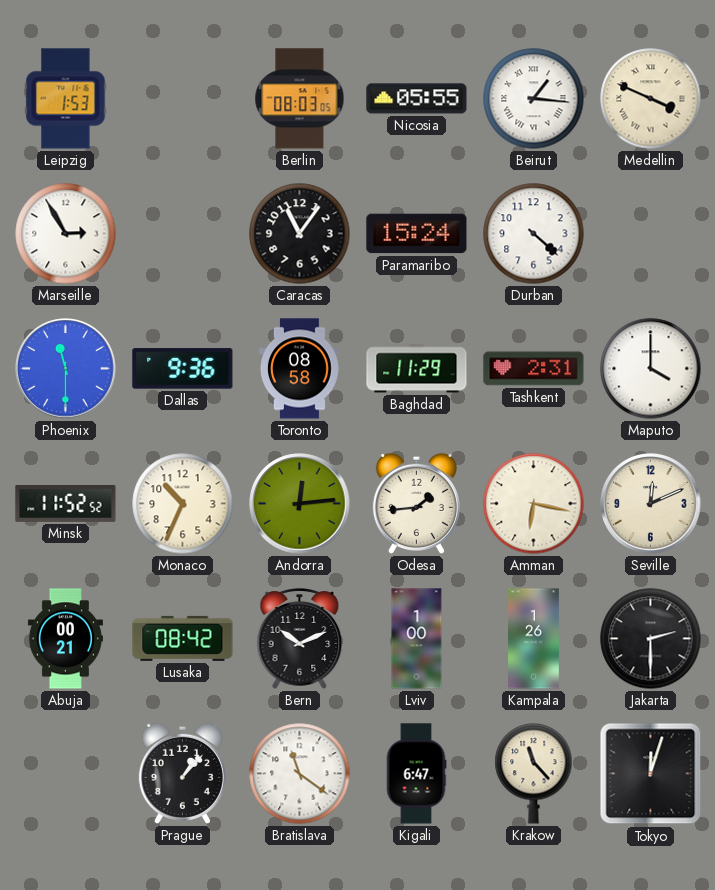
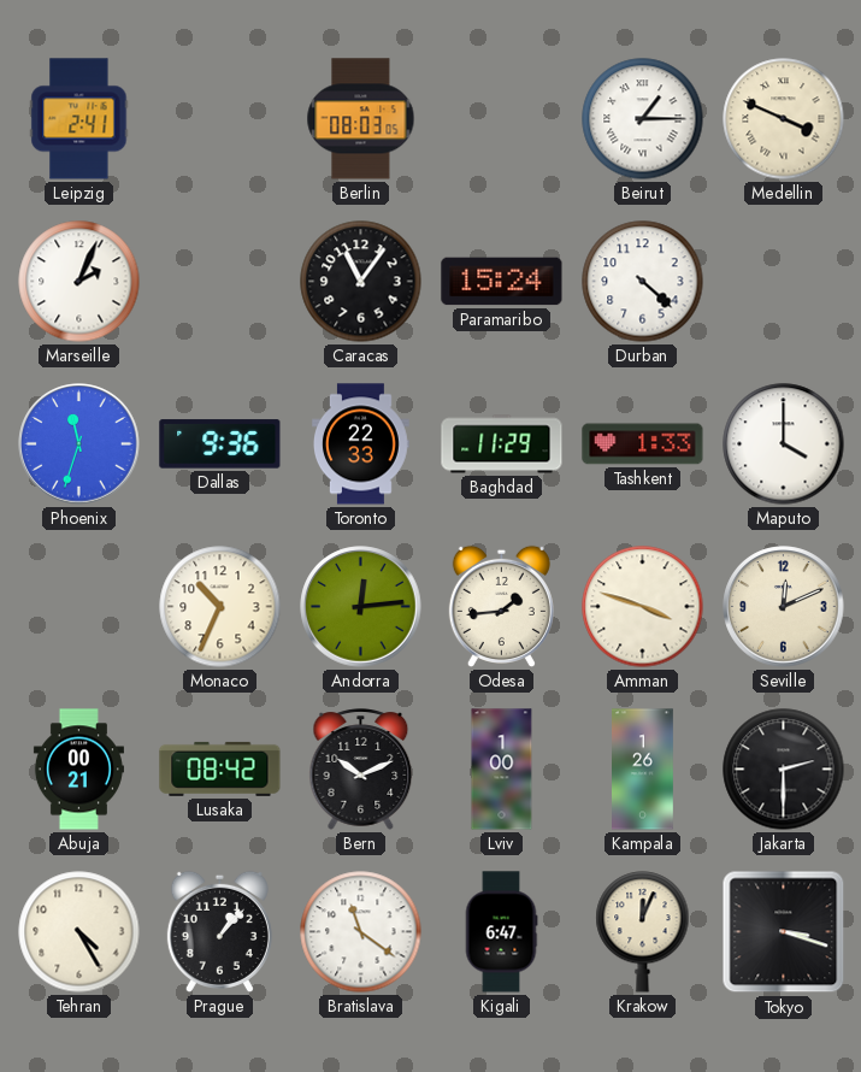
Leipzig: 1:53 -> 2:41 (79, 119)
Nicosia: 05:55 -> none (417, 99)
Beirut: 1:16 -> 1:15 (643, 119)
Marseille: 2:55 -> 2:04 (79, 282)
Phoenix: 11:30 -> 11:33 (79, 444)
Toronto: 08:58 -> 22:33 (361, 444)
Tashkent: 2:31 -> 1:33 (643, 444)
Minsk: 11:52 -> none (66, 503)
Amman: 6:17 -> 3:48 (643, 607)
Tehran: none -> 4:25 (79, 932)
Krakow: 11:23 -> 12:04 (643, 932)
Tokyo: 12:03 -> 3:18 (784, 932)
